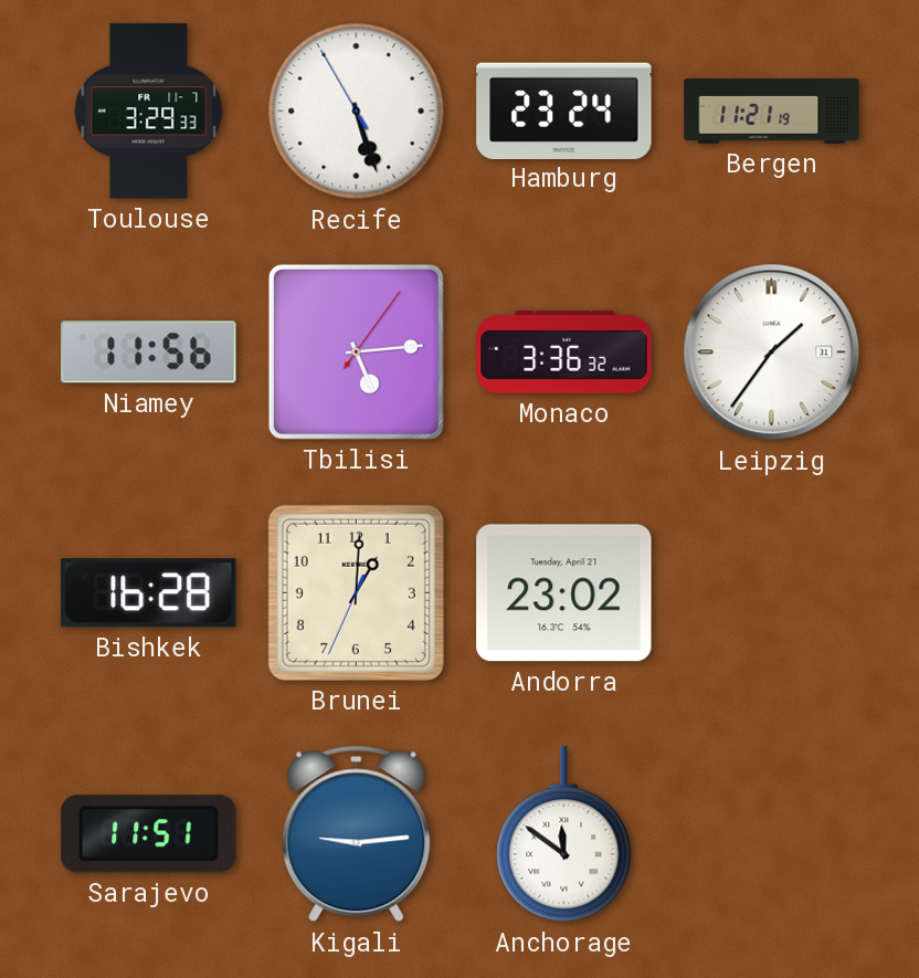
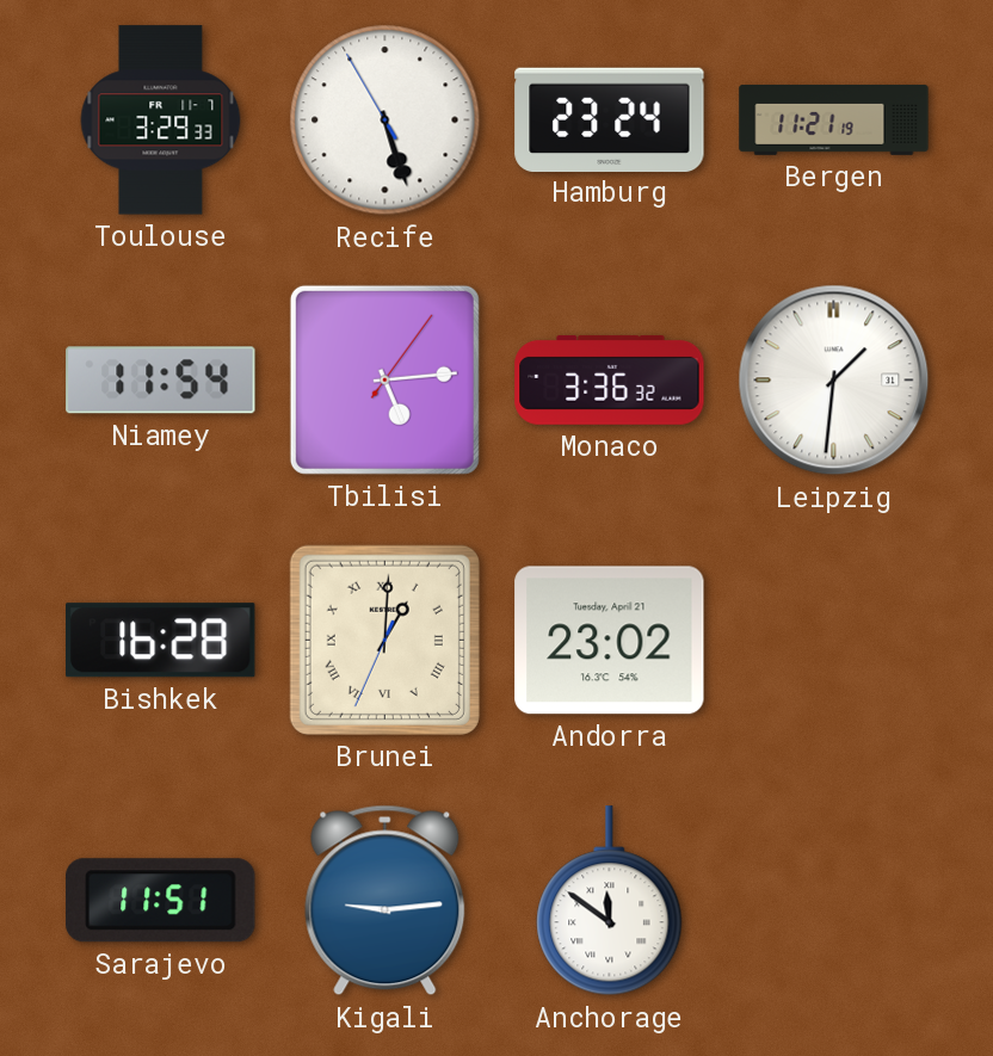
Niamey: 11:56 -> 11:54 (161, 381)
Leipzig: 1:36 -> 1:31 (834, 381)
Brunei numerals: Arabic -> Roman (384, 640)
